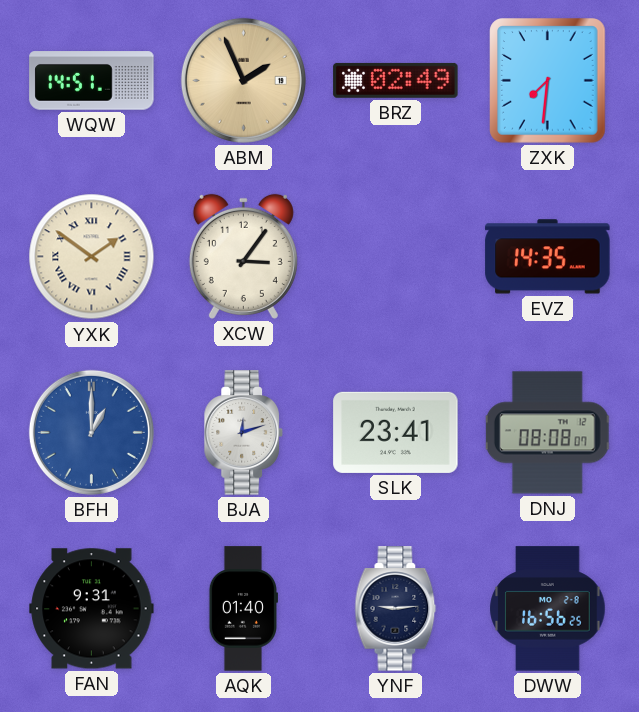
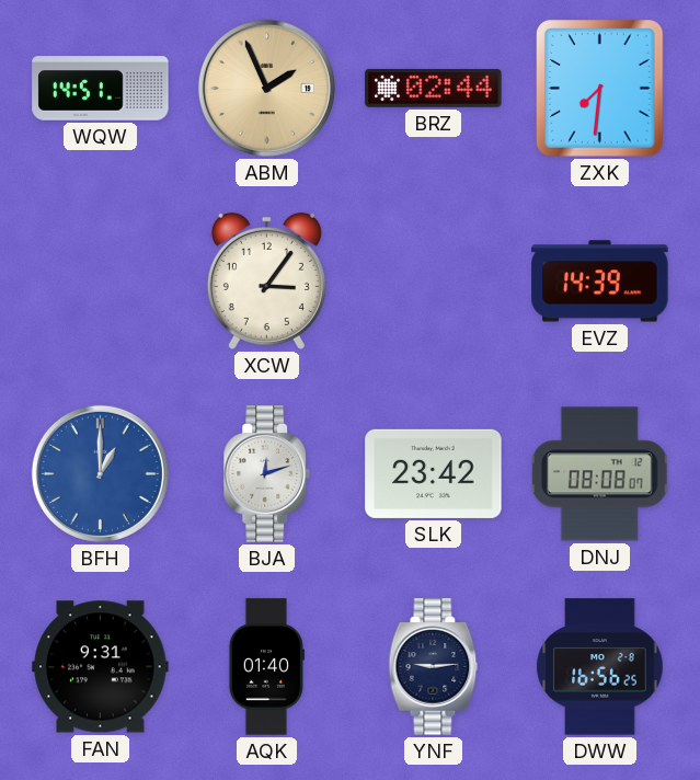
BRZ: 02:49 -> 02:44 (434, 88)
YXK: 1:51 -> none (92, 257)
EVZ: 14:35 -> 14:39 (600, 282)
SLK: 23:41 -> 23:42 (434, 473)
